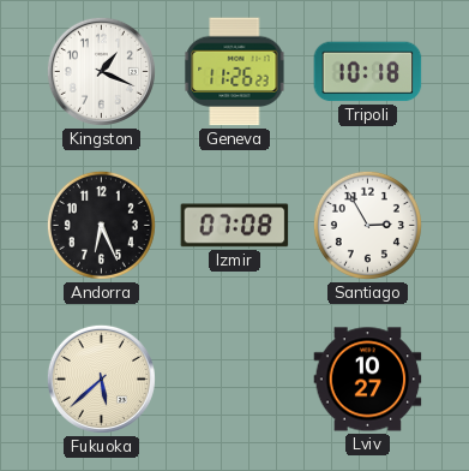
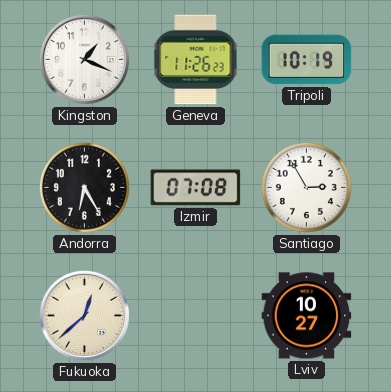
Tripoli: 10:18 -> 10:19 (307, 60)
Andorra: 6:26 -> 6:25 (84, 187)
Fukuoka: 5:38 -> 12:38 (84, 315)
